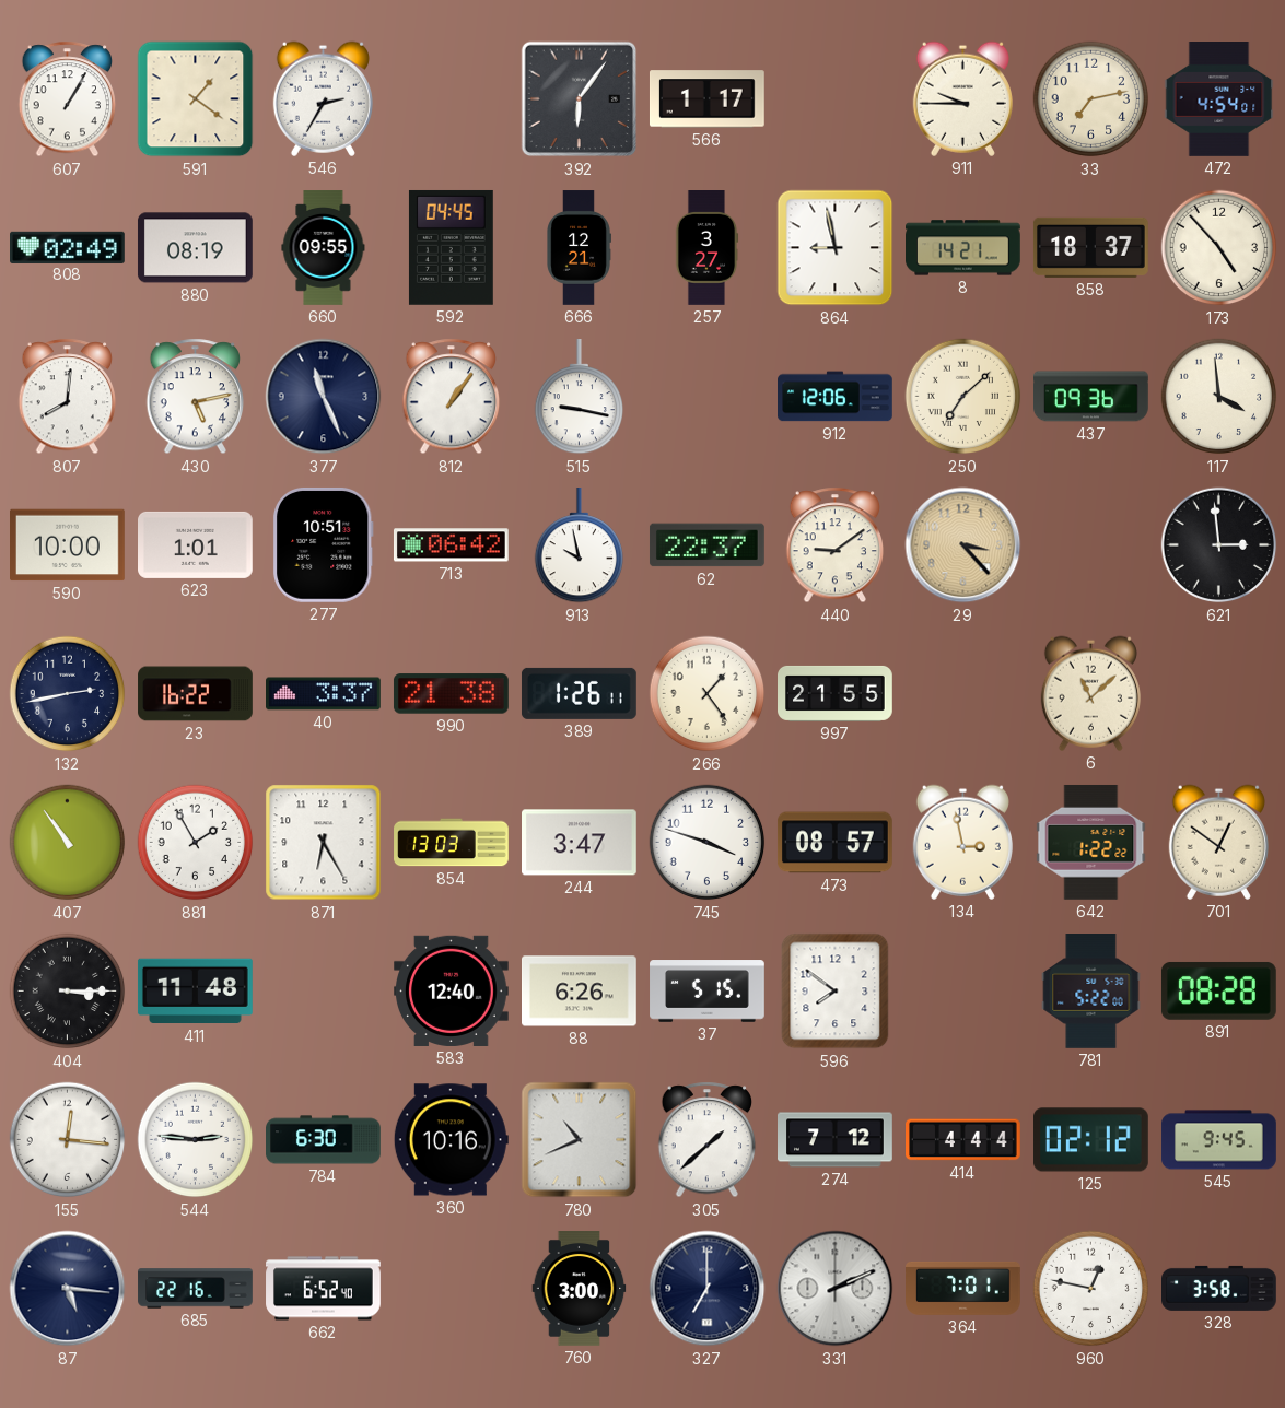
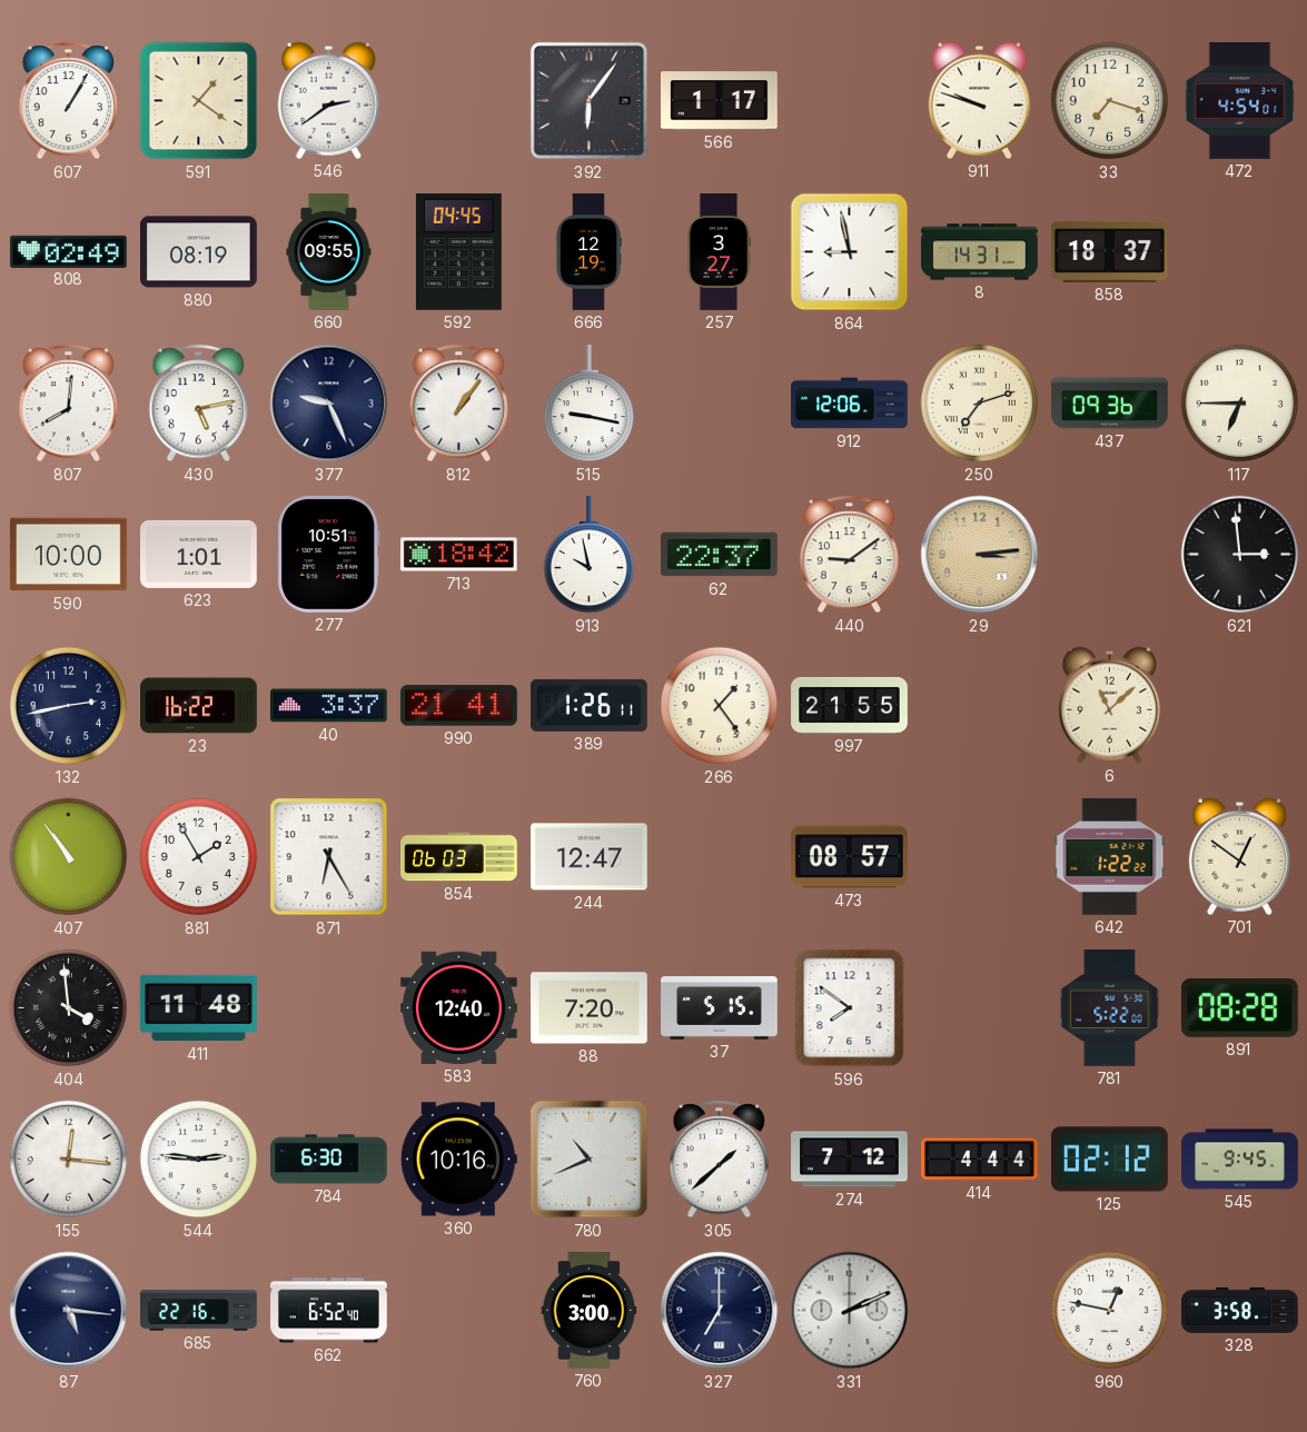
546: 2:35 -> 2:39 (328, 100)
911: 9:45 -> 9:48 (979, 100)
33: 7:13 -> 7:18 (1110, 101)
666: 12:21 -> 12:19 (588, 252)
8: 14:21 -> 14:31 (980, 252)
173: 4:53 -> none (1219, 248)
377: 11:26 -> 9:26 (329, 404)
250: 7:08 -> 7:12 (980, 404)
117: 3:59 -> 6:45 (1240, 404)
713: 06:42 -> 18:42 (458, 555)
29: 3:23 -> 3:14 (980, 555)
990: 21:38 -> 21:41 (458, 706)
854: 13:03 -> 06:03 (459, 857)
244: 3:47 -> 12:47 (590, 857)
745: 3:48 -> none (708, 843)
134: 2:58 -> none (962, 842)
404: 3:15 -> 3:59 (69, 1008)
88: 6:26 -> 7:20 (590, 1008)
364: 7:01 -> none (963, 1288)
